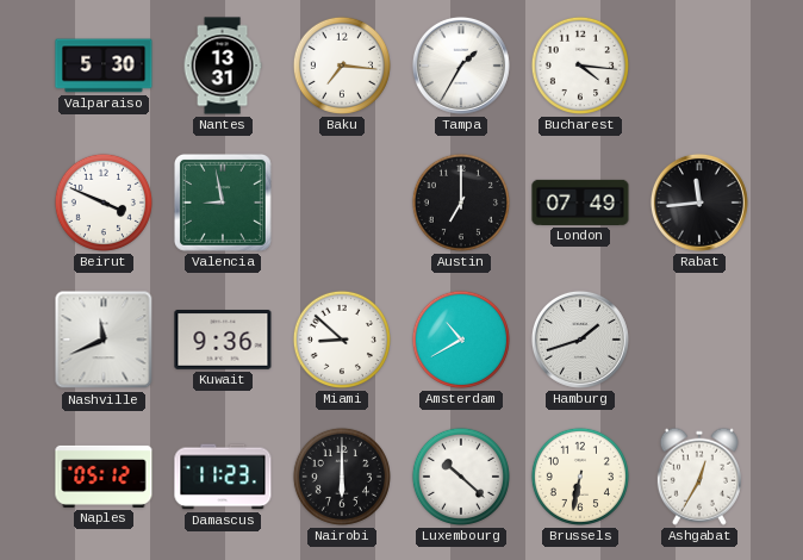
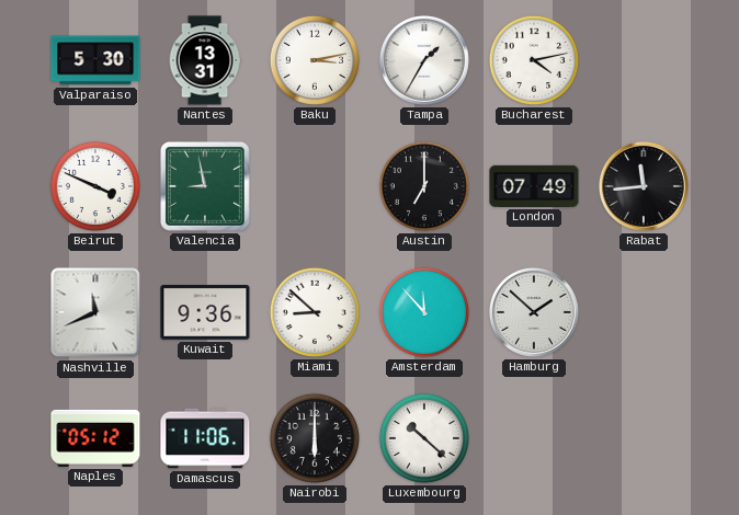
Baku: 7:16 -> 3:13 (315, 60)
Bucharest: 4:16 -> 4:13 (534, 60)
Amsterdam: 10:40 -> 11:53 (424, 312)
Hamburg: 1:42 -> 1:52 (534, 312)
Damascus: 11:23 -> 11:06 (205, 438)
Brussels: 6:32 -> none (580, 477)
Ashgabat: 12:35 -> none (699, 477)
